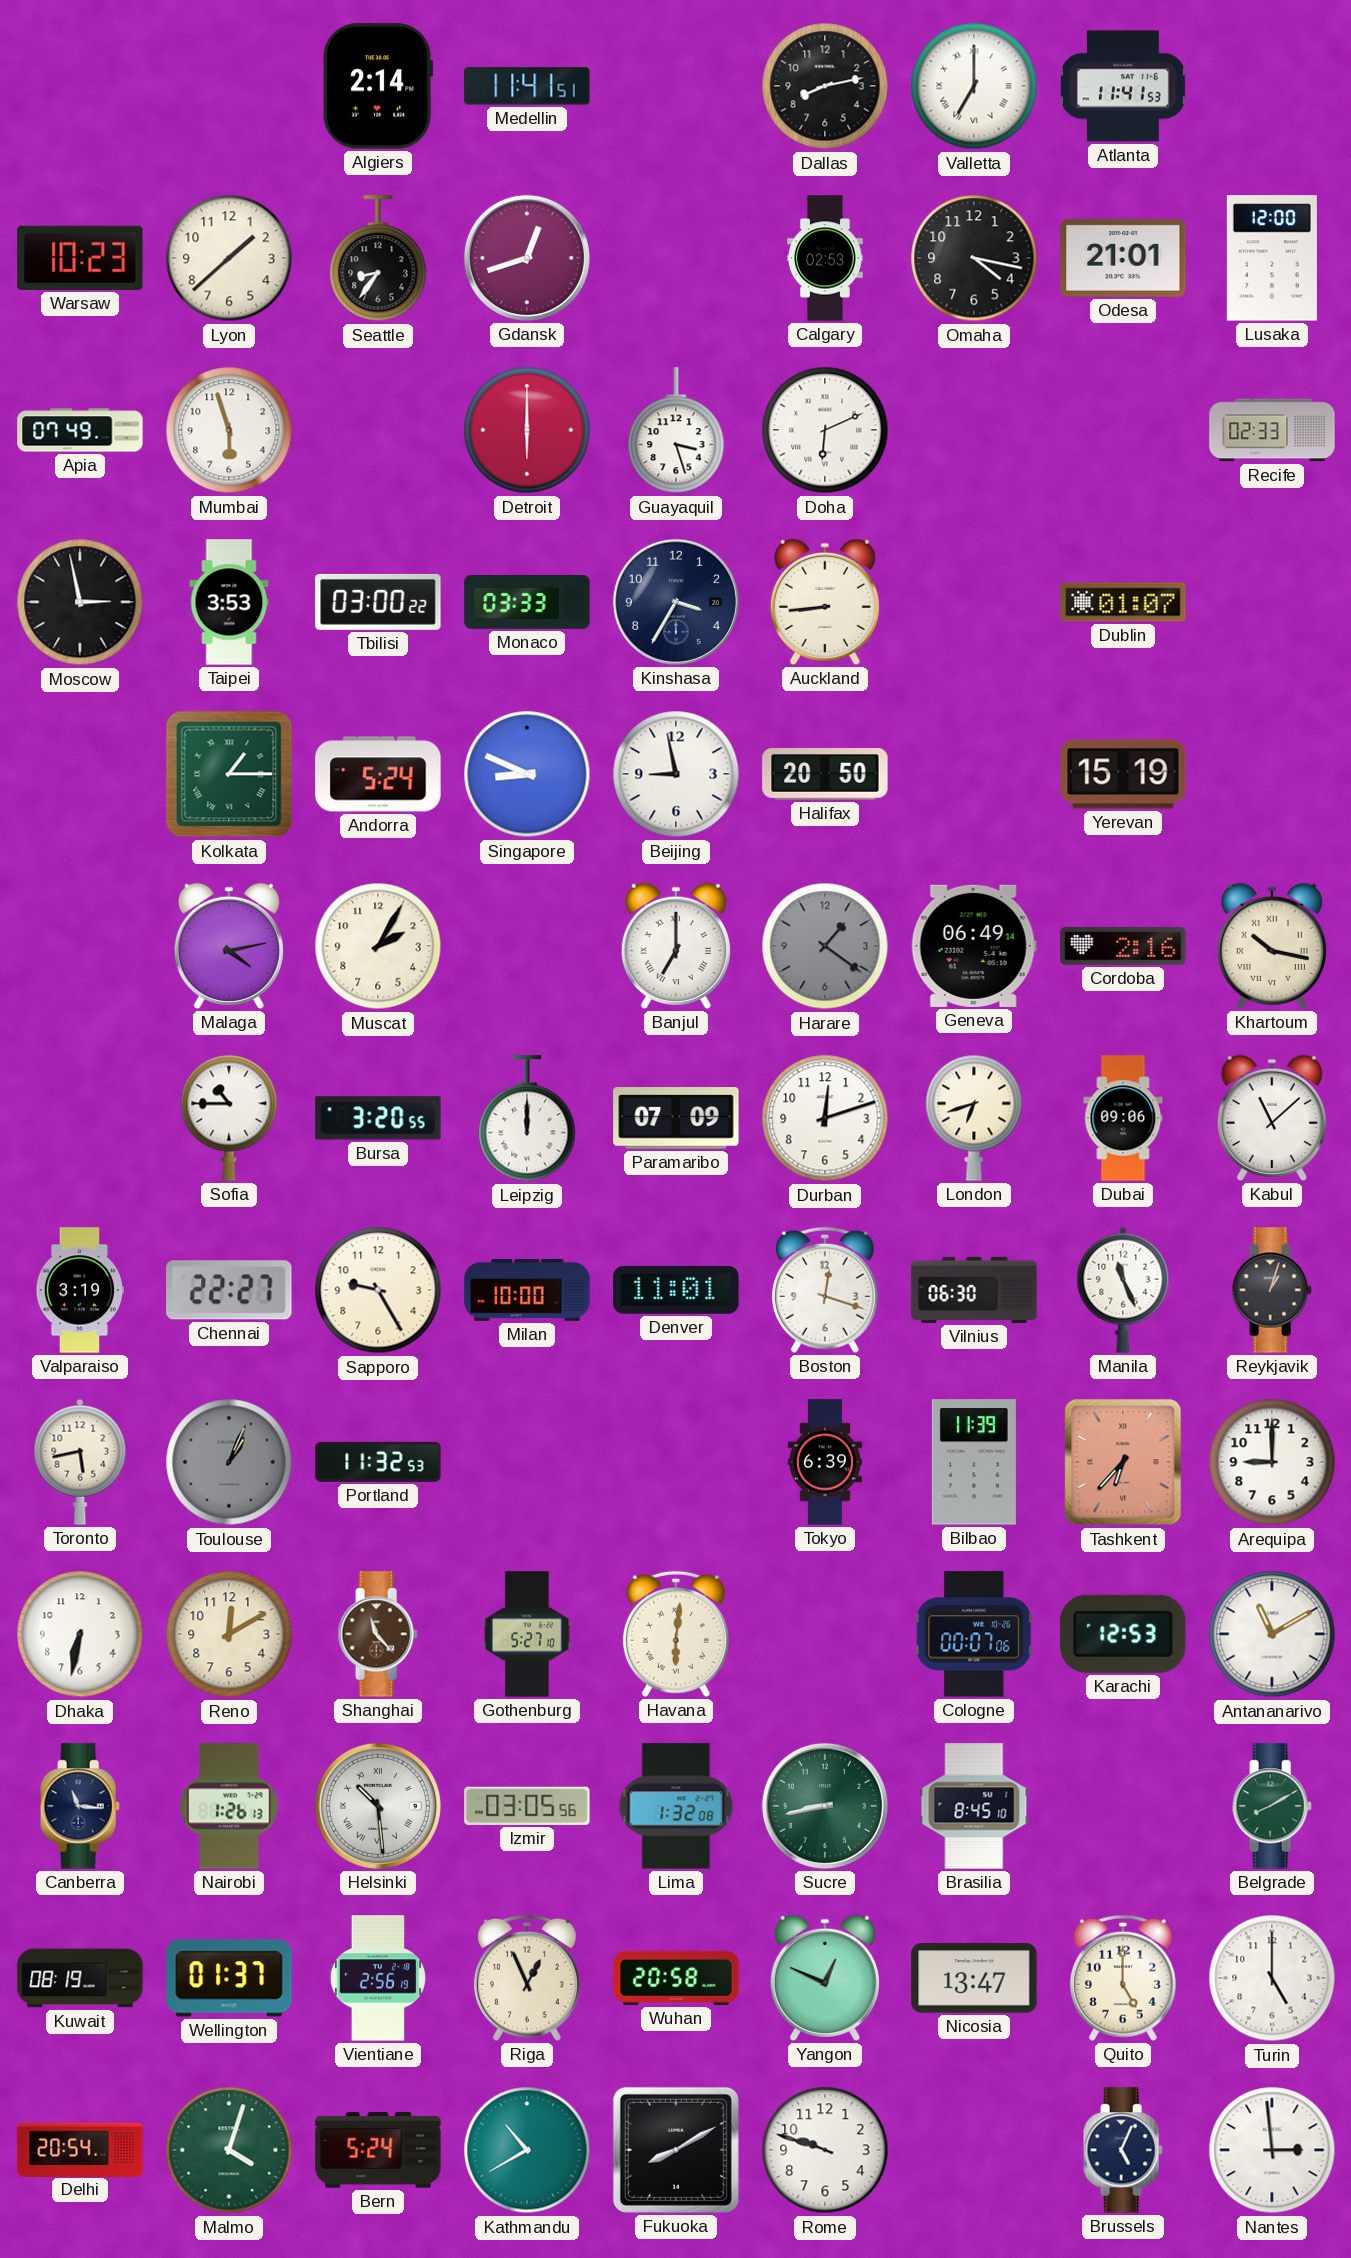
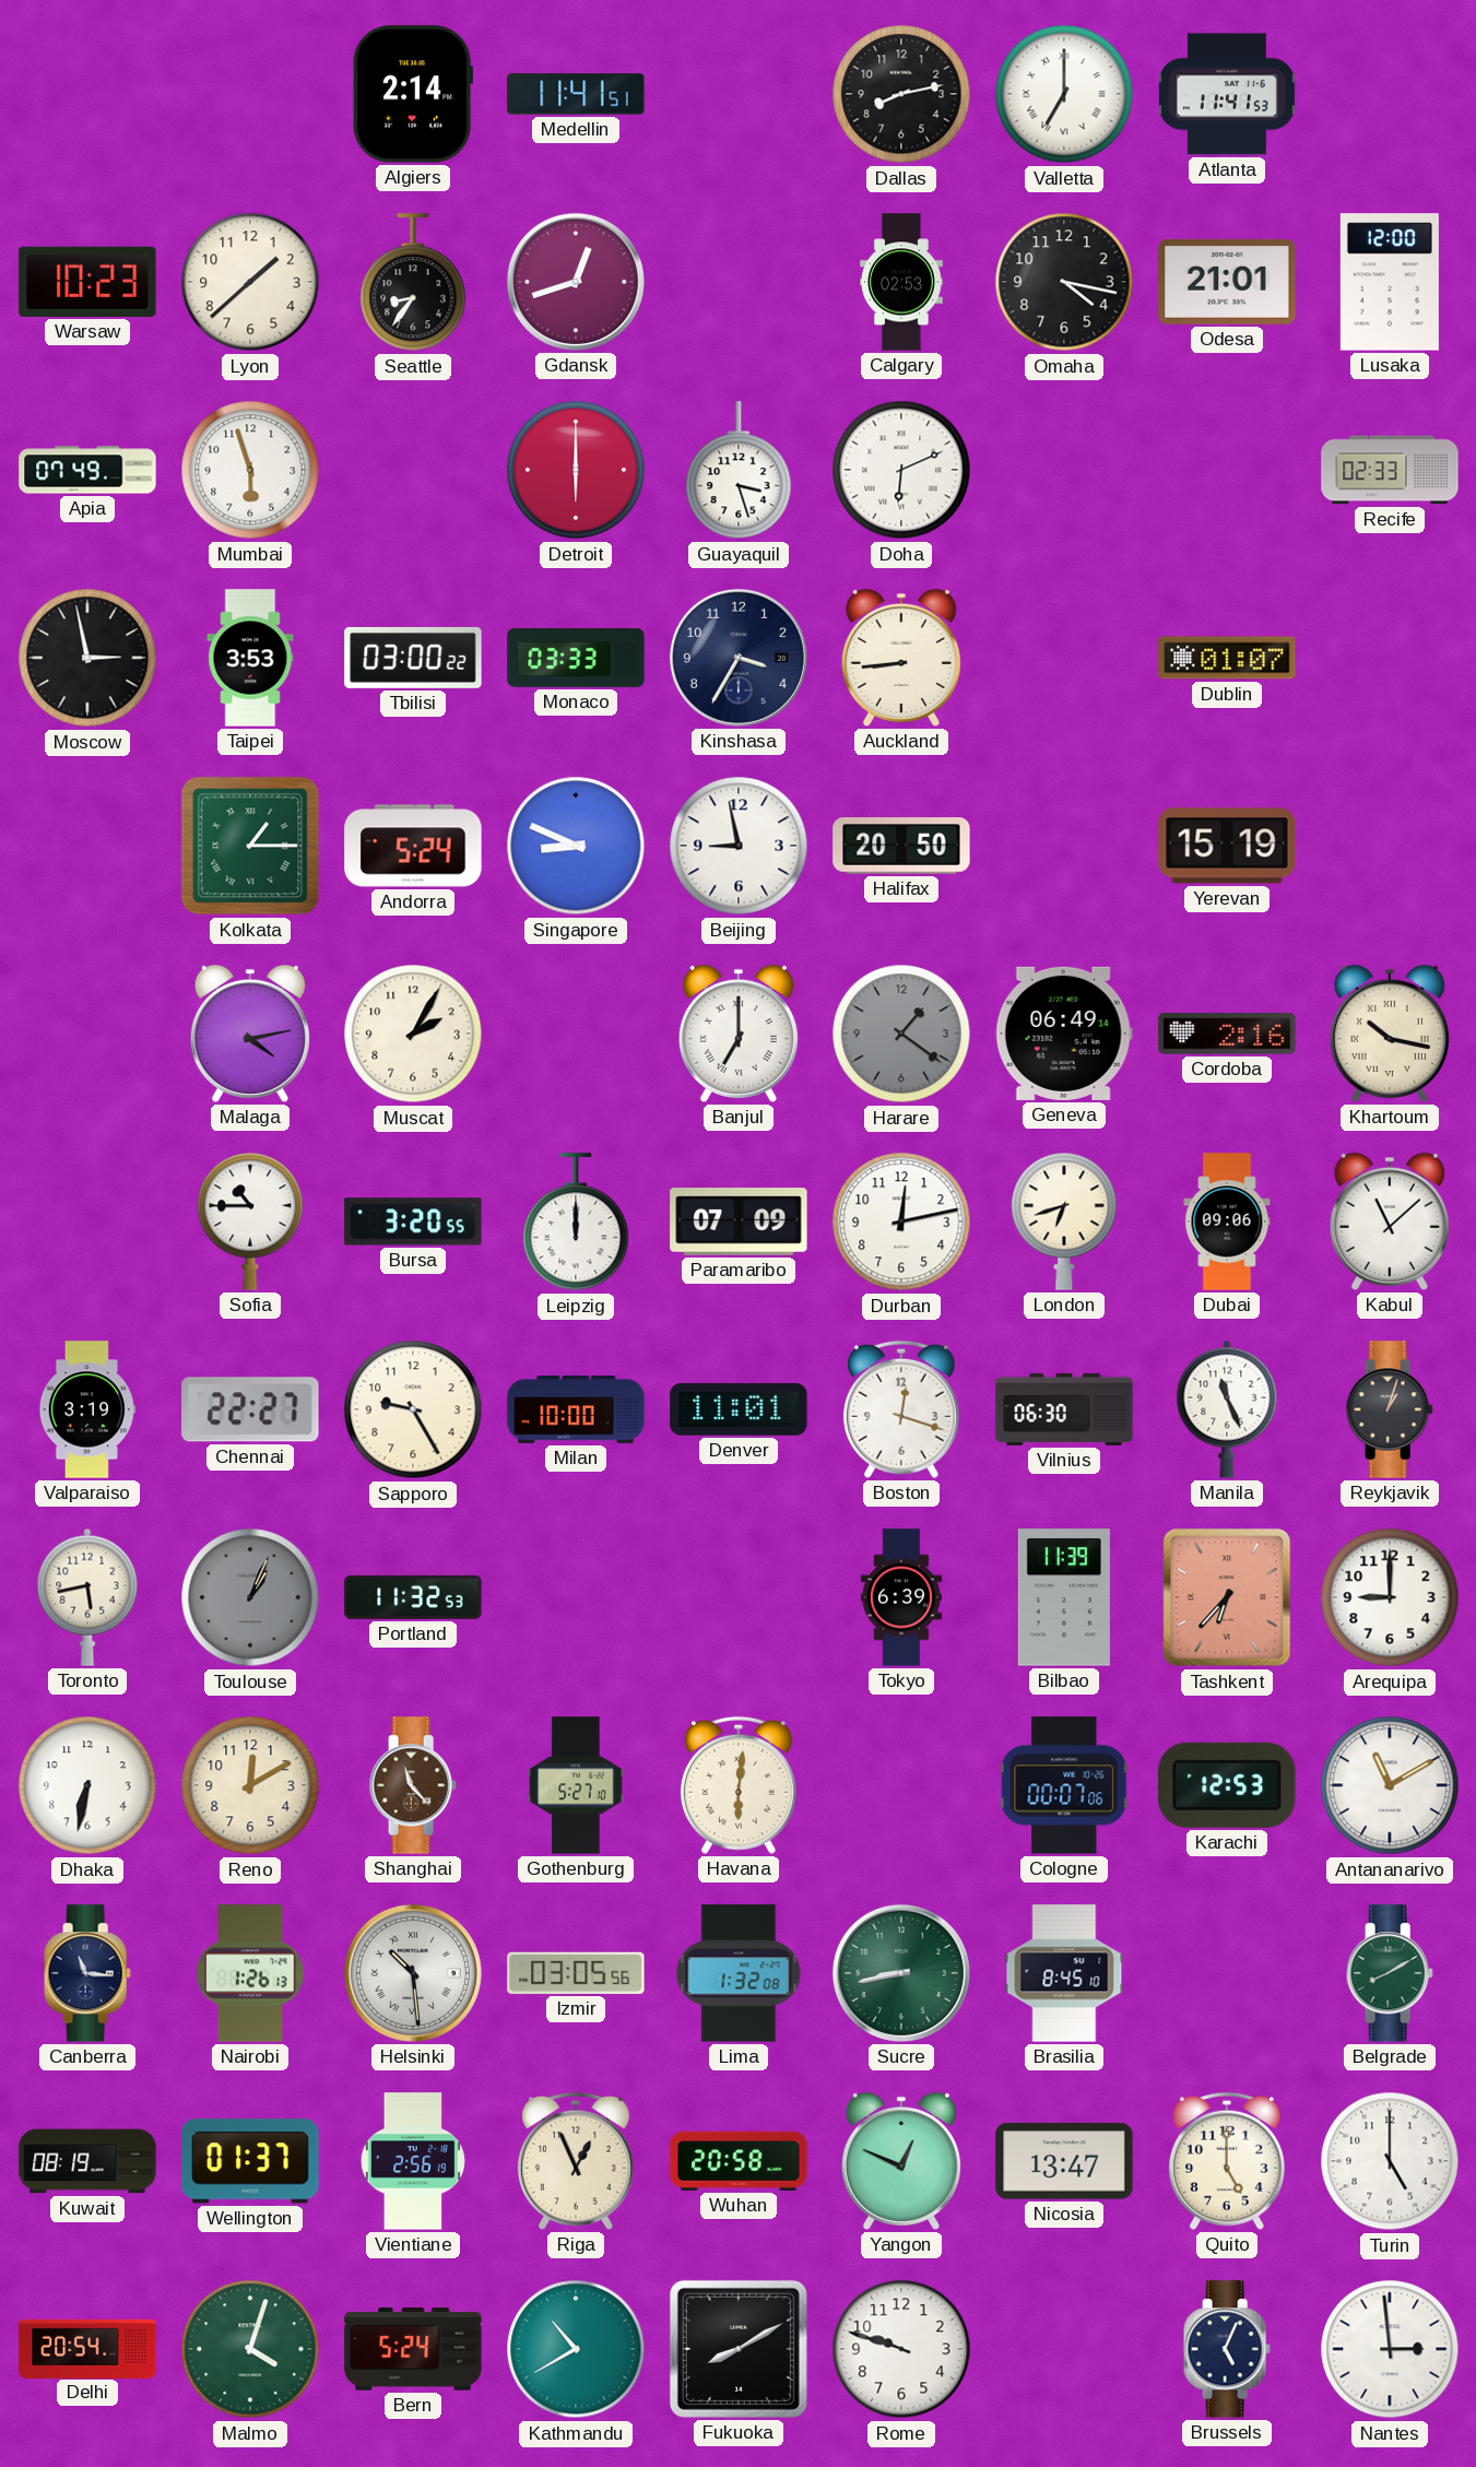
Durban: 12:12 -> 12:13 (901, 1221)
